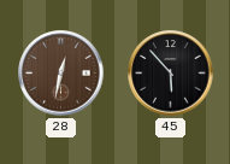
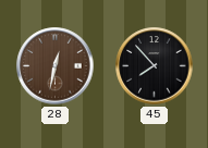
45: 5:53 -> 7:53 (155, 66)
